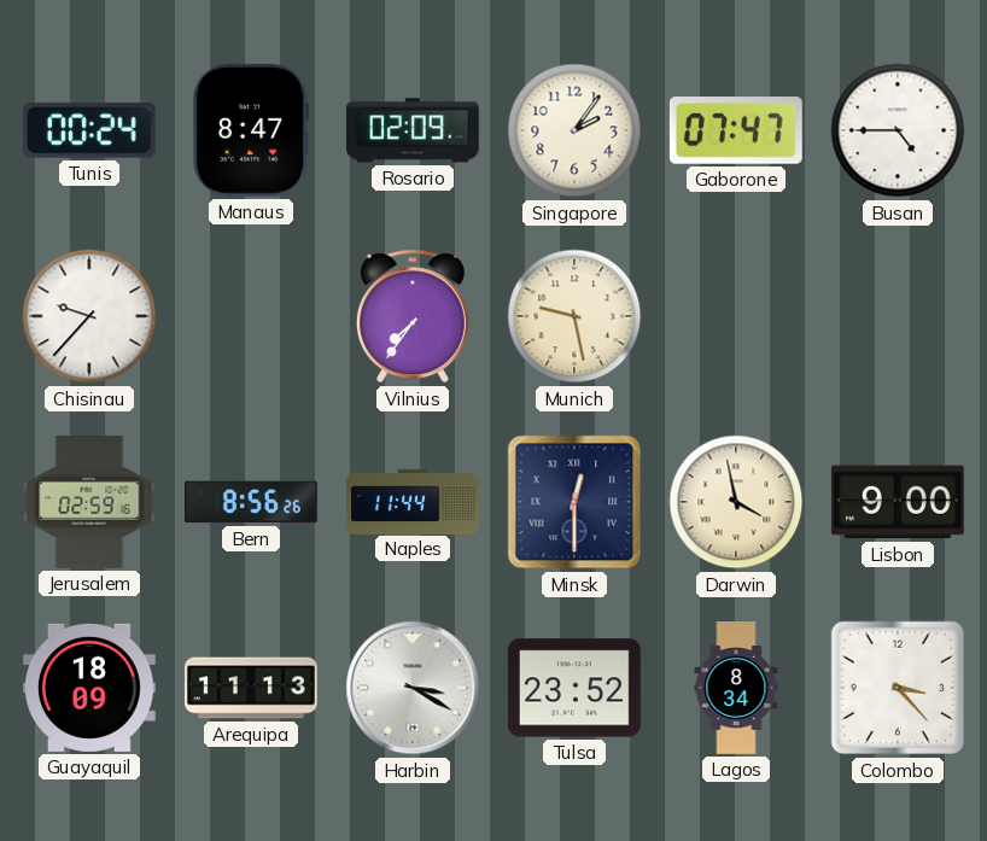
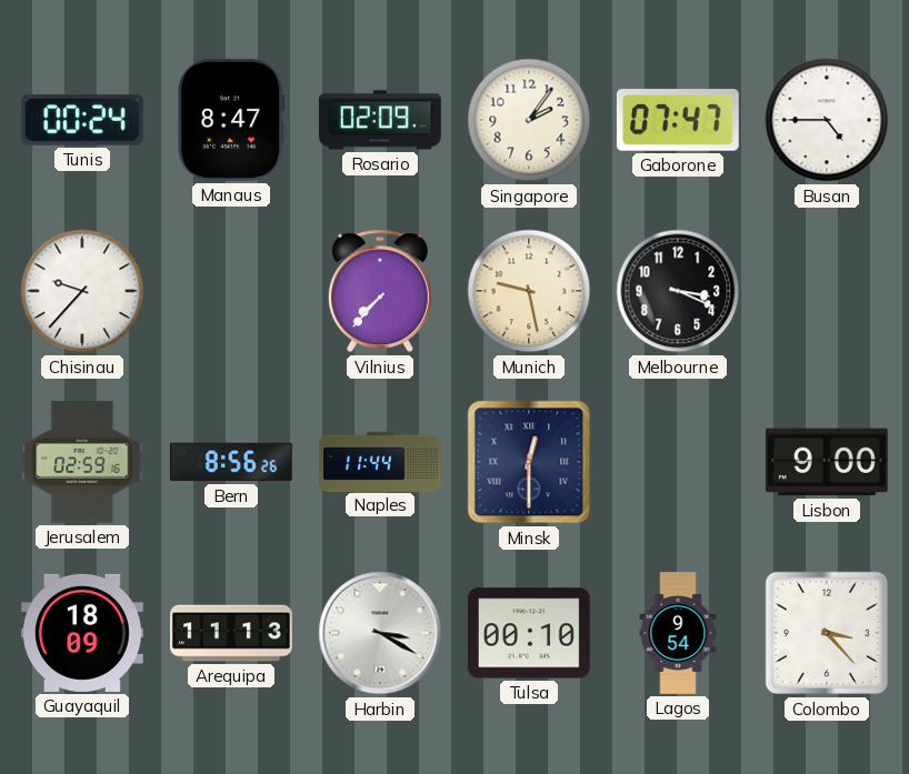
Vilnius: 7:36 -> 7:37 (380, 291)
Melbourne: none -> 3:19 (678, 291)
Darwin: 3:58 -> none (736, 502)
Tulsa: 23:52 -> 00:10 (529, 633)
Lagos: 8:34 -> 9:54 (678, 633)
